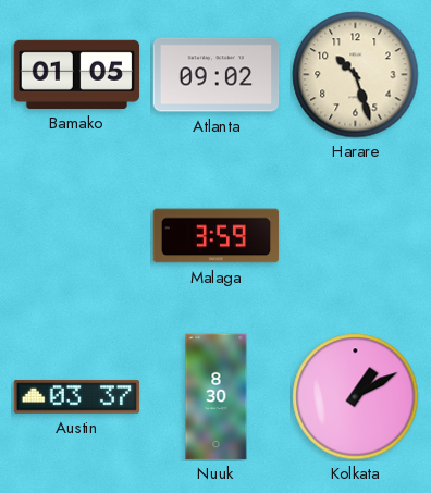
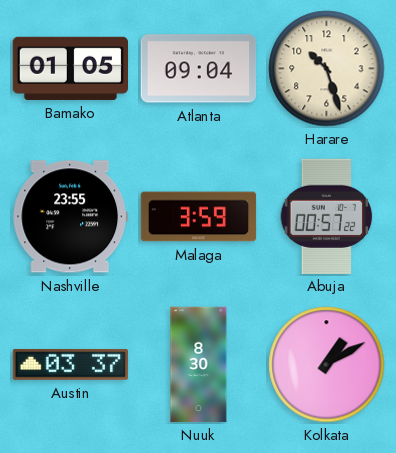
Atlanta: 09:02 -> 09:04 (199, 69)
Nashville: none -> 23:55 (70, 217)
Abuja: none -> 00:57 (327, 216)
